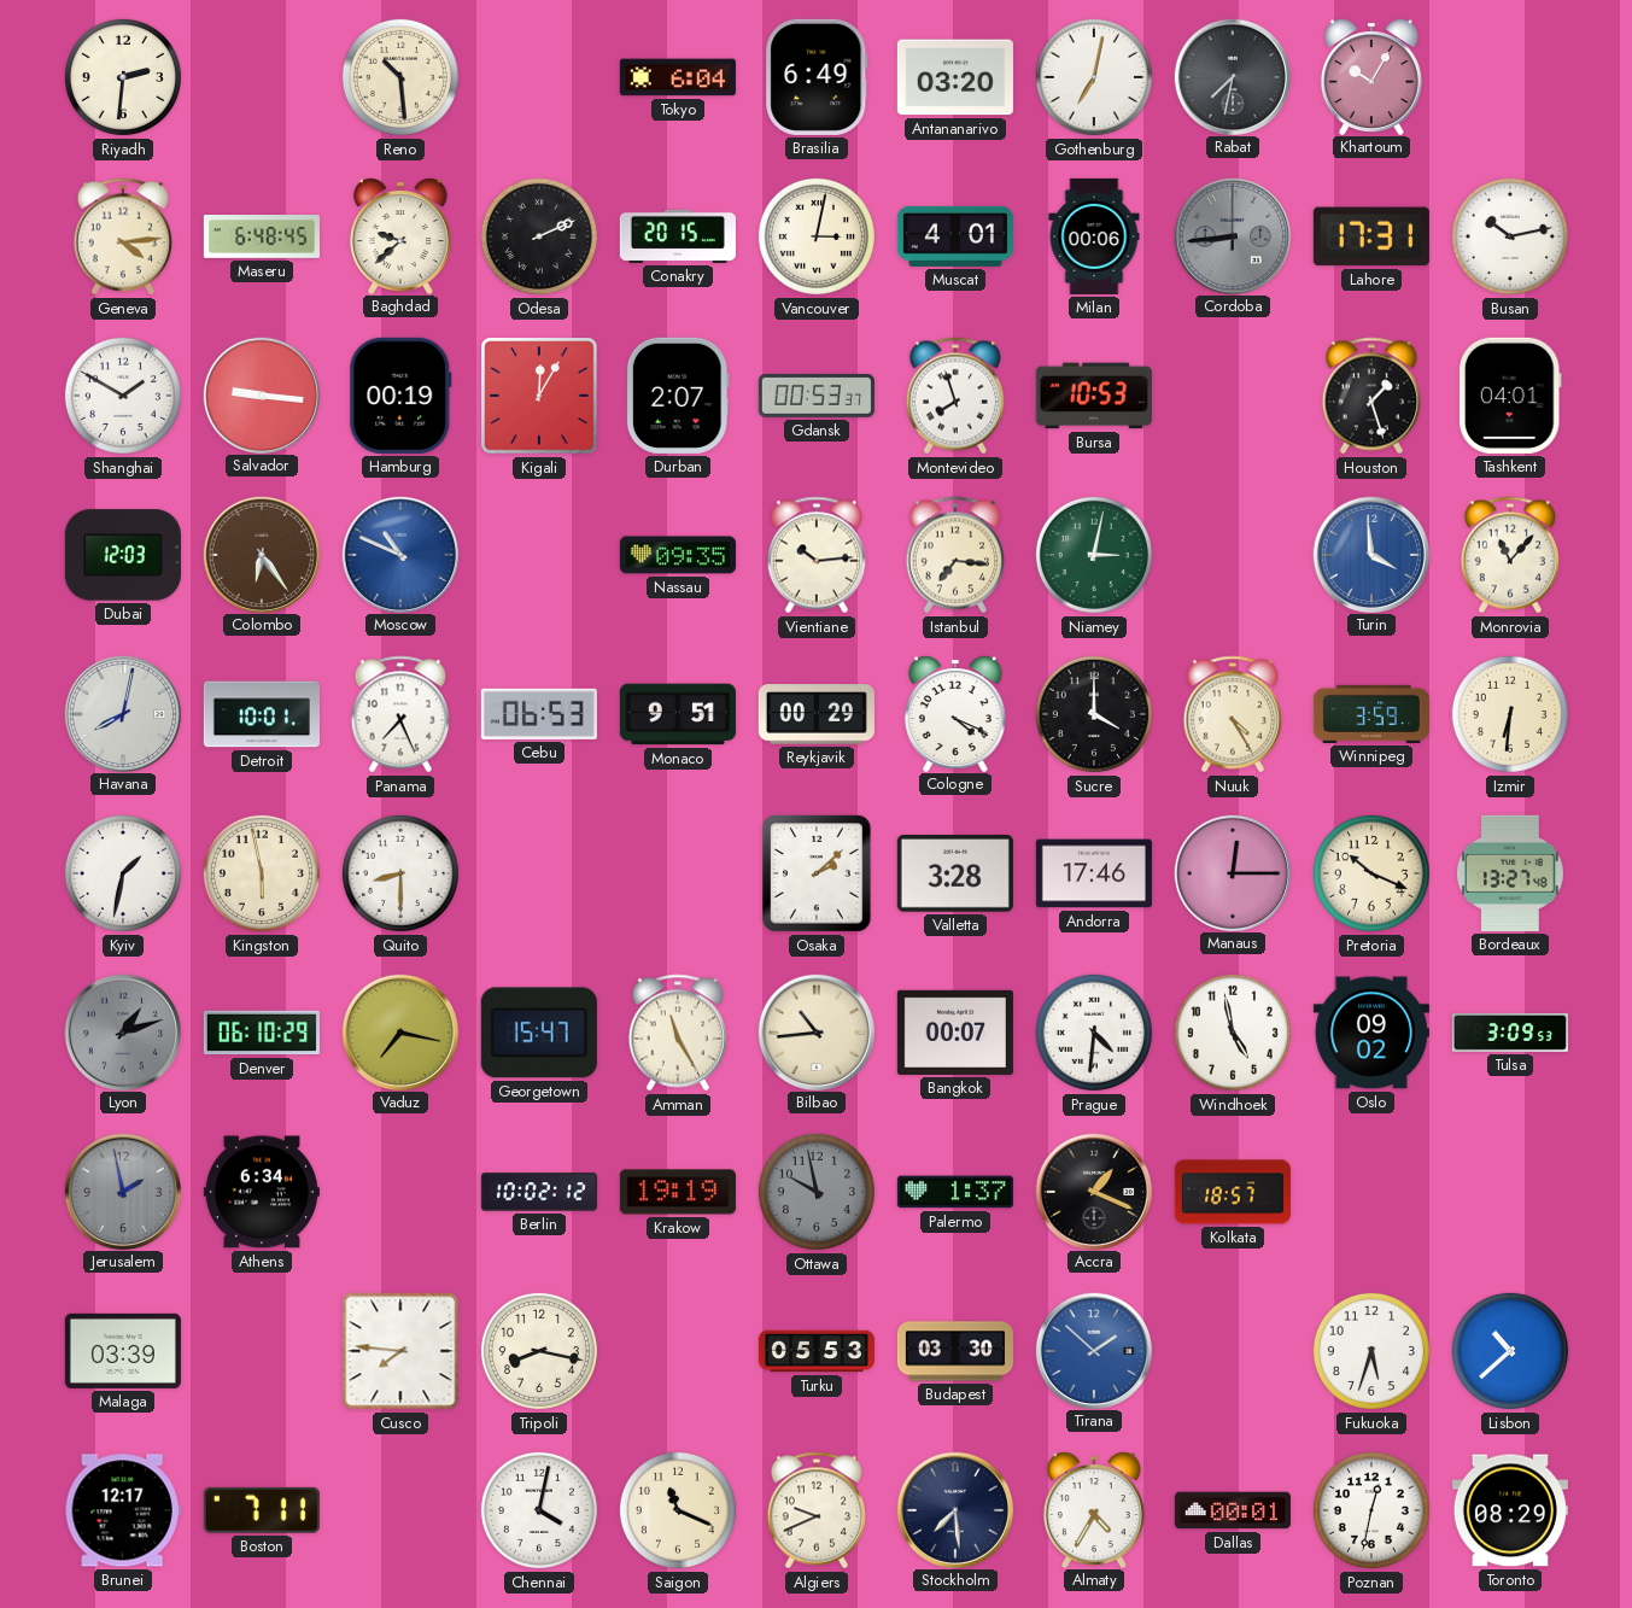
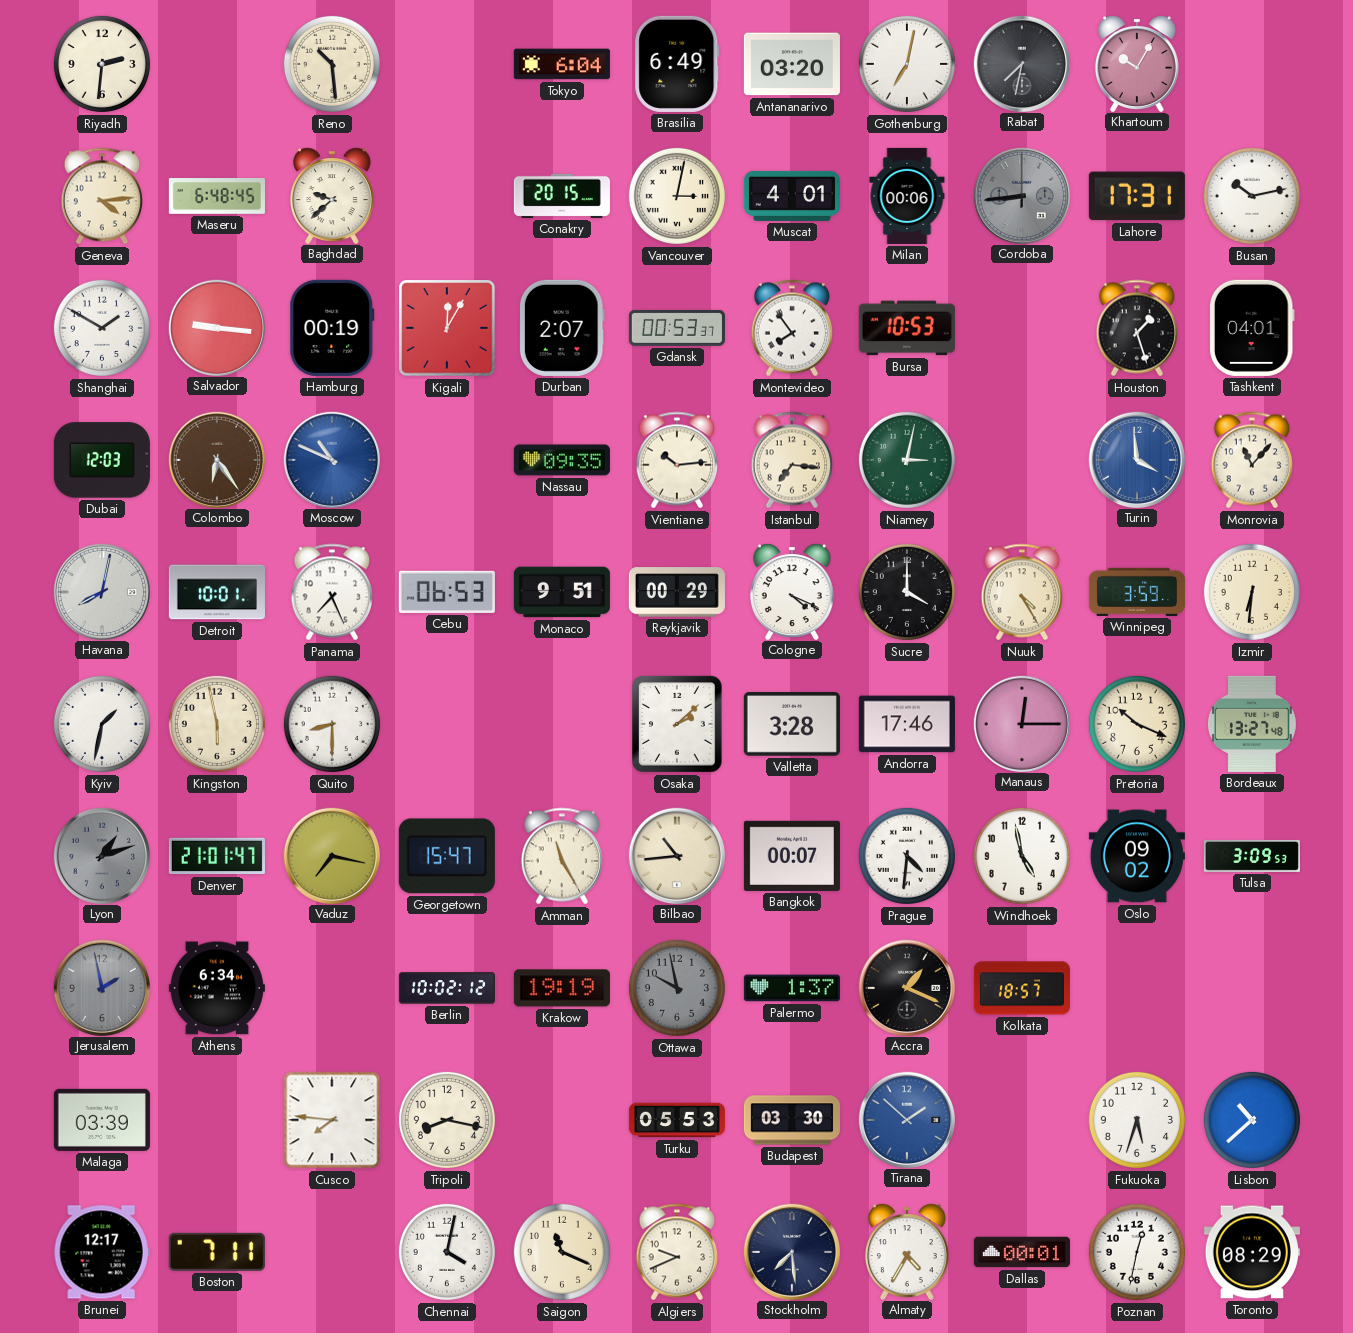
Odesa: 2:11 -> none (539, 236)
Montevideo: 7:57 -> 7:54 (792, 328)
Denver: 06:10 -> 21:01 (217, 856)
